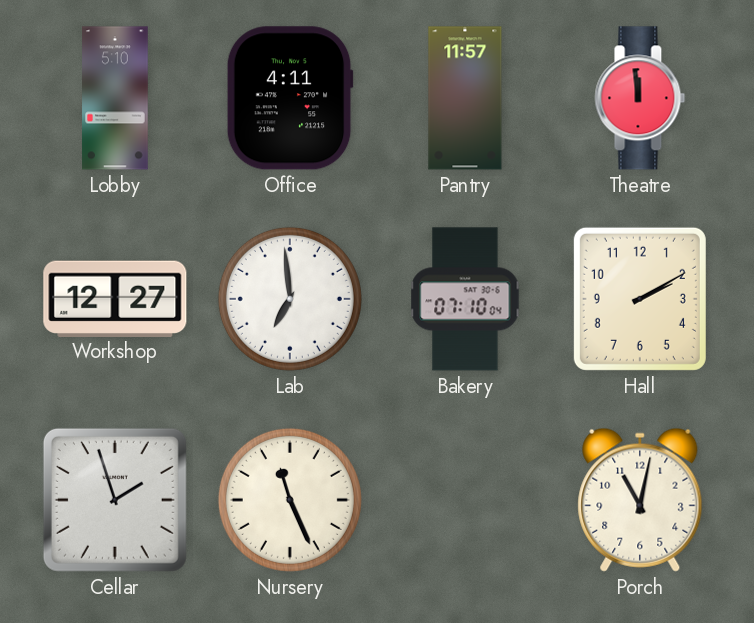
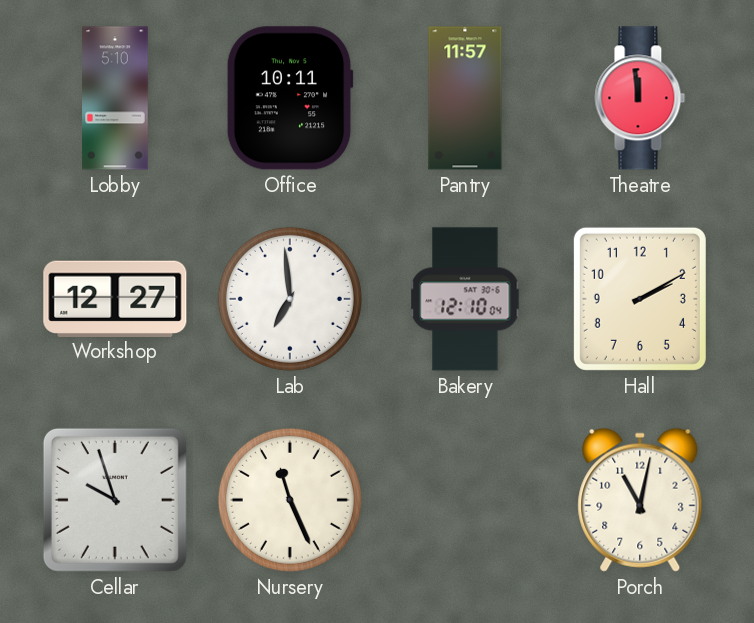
Office: 4:11 -> 10:11 (290, 98)
Bakery: 07:10 -> 12:10 (465, 299)
Cellar: 1:57 -> 9:57 (115, 500)
